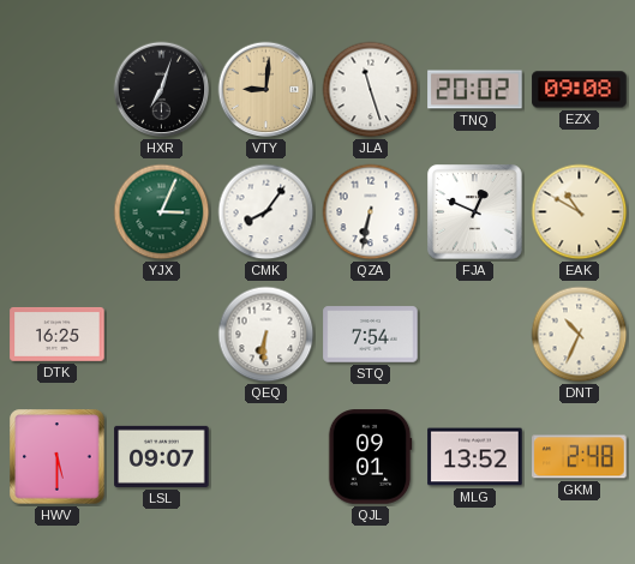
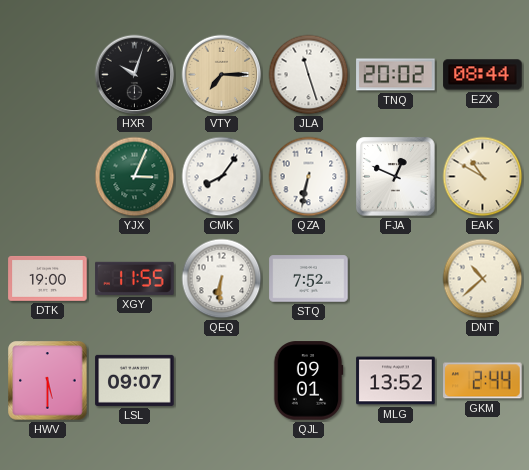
HXR: 7:03 -> 10:03 (135, 75)
VTY: 9:01 -> 7:15 (222, 75)
EZX: 09:08 -> 08:44 (483, 75)
DTK: 16:25 -> 19:00 (48, 278)
XGY: none -> 11:55 (135, 278)
STQ: 7:54 -> 7:52 (309, 279)
DNT: 10:34 -> 10:38 (483, 279)
GKM: 2:48 -> 2:44 (483, 381)
